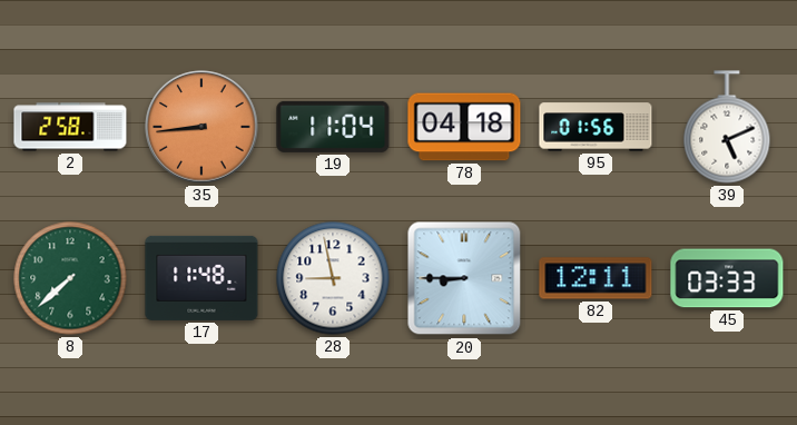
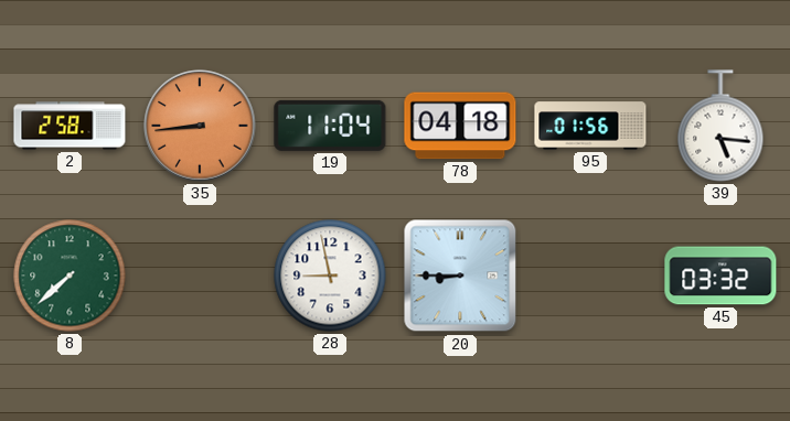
39: 5:11 -> 5:16 (720, 126)
17: 11:48 -> none (201, 278)
82: 12:11 -> none (596, 278)
45: 03:33 -> 03:32 (720, 276)
